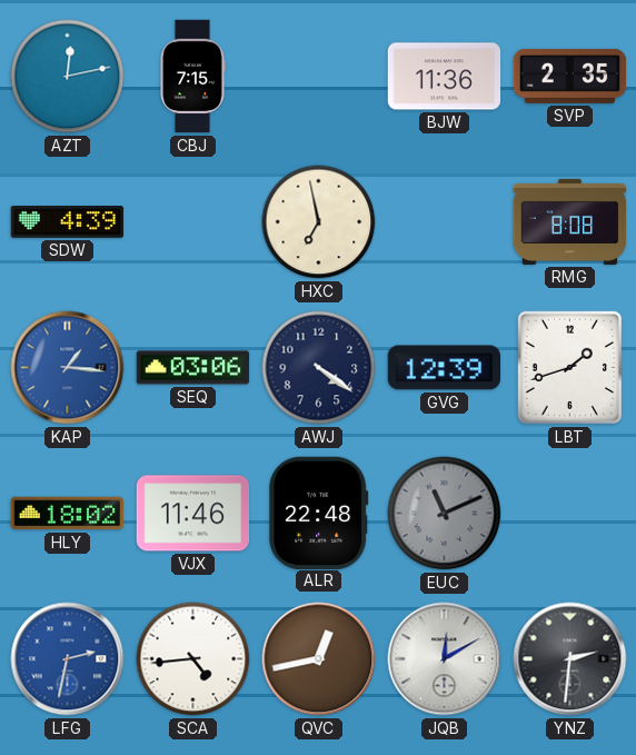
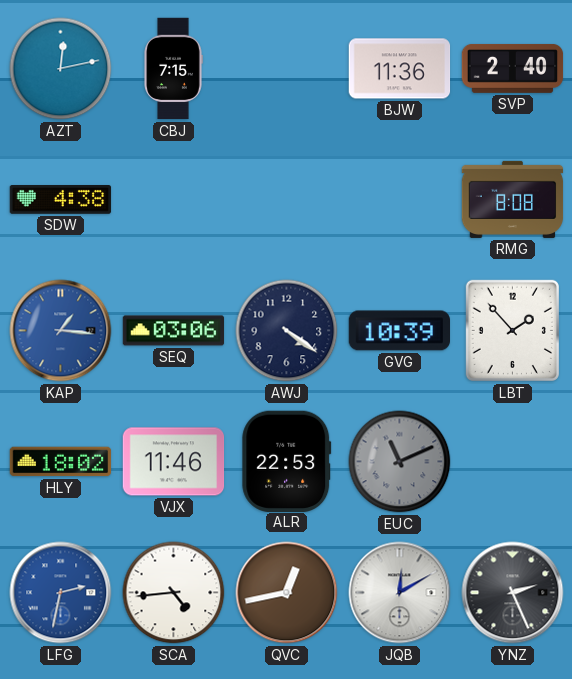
SVP: 2:35 -> 2:40 (513, 68)
SDW: 4:39 -> 4:38 (61, 200)
HXC: 6:58 -> none (319, 222)
GVG: 12:39 -> 10:39 (399, 331)
LBT: 1:42 -> 1:53 (512, 330)
ALR: 22:48 -> 22:53 (287, 461)
YNZ: 2:31 -> 2:26 (513, 593)
